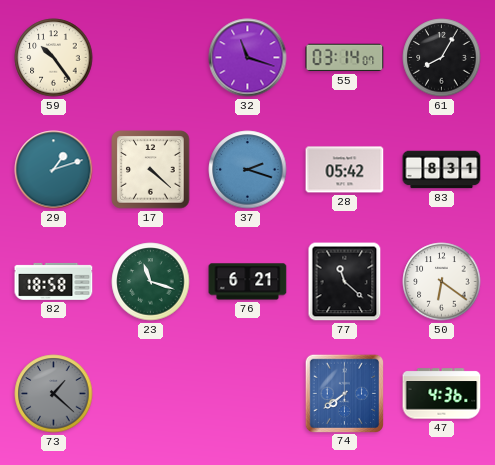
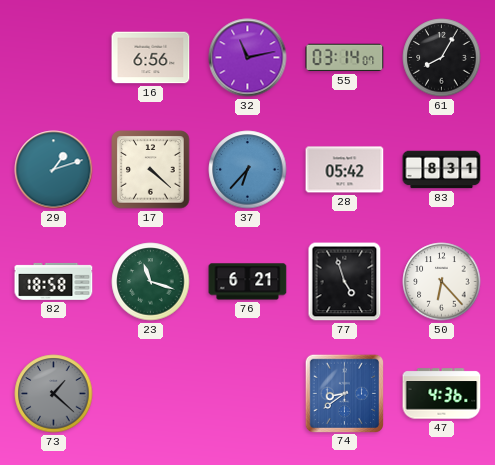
59: 10:24 -> none (54, 58)
16: none -> 6:56 (151, 58)
32: 11:18 -> 11:13 (248, 58)
37: 2:18 -> 6:37 (248, 170)
77: 11:22 -> 4:57 (345, 282)
50: 6:21 -> 6:23 (442, 282)
74: 7:39 -> 8:39 (344, 393)
